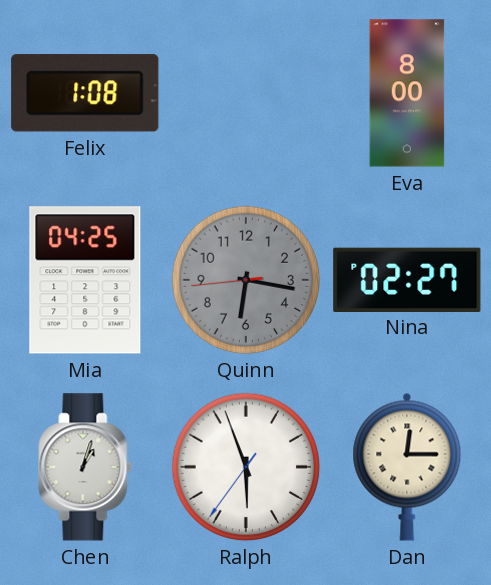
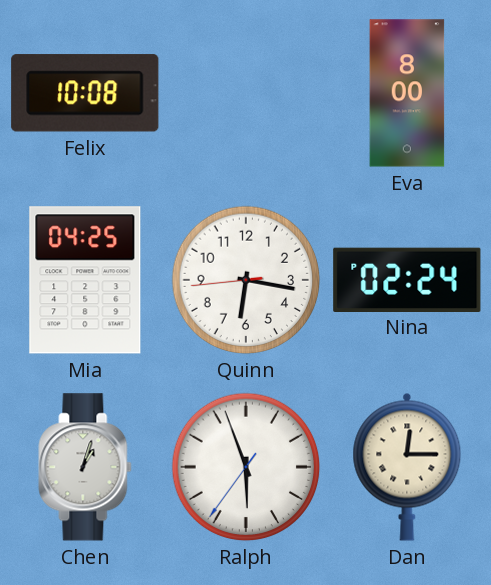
Felix: 1:08 -> 10:08 (85, 93)
Quinn dial: grey -> white (246, 280)
Nina: 02:27 -> 02:24 (407, 279)
